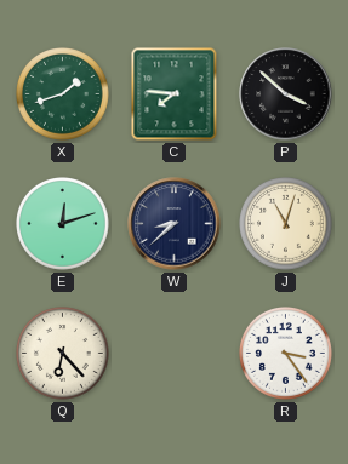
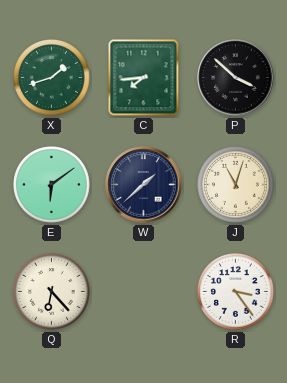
C: 7:46 -> 7:44 (144, 78)
E: 12:12 -> 6:09 (52, 185)
W: 8:38 -> 1:38 (144, 185)
